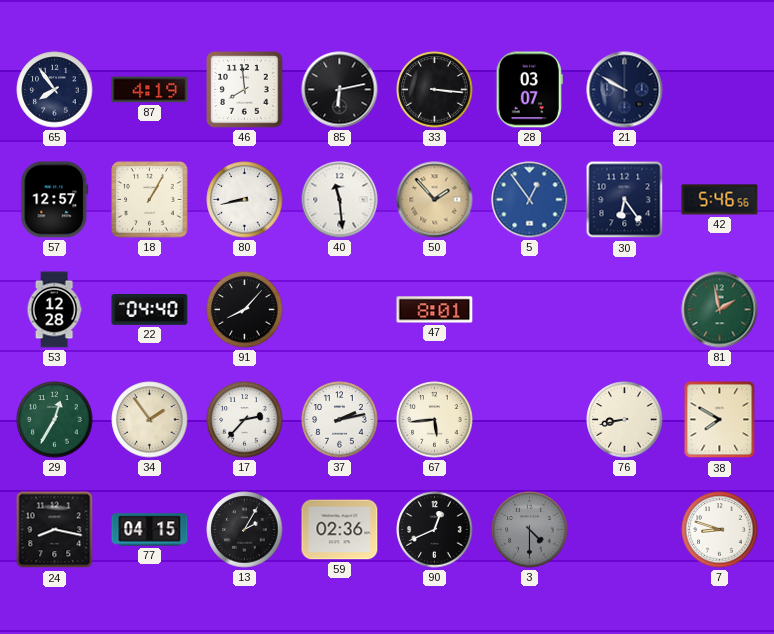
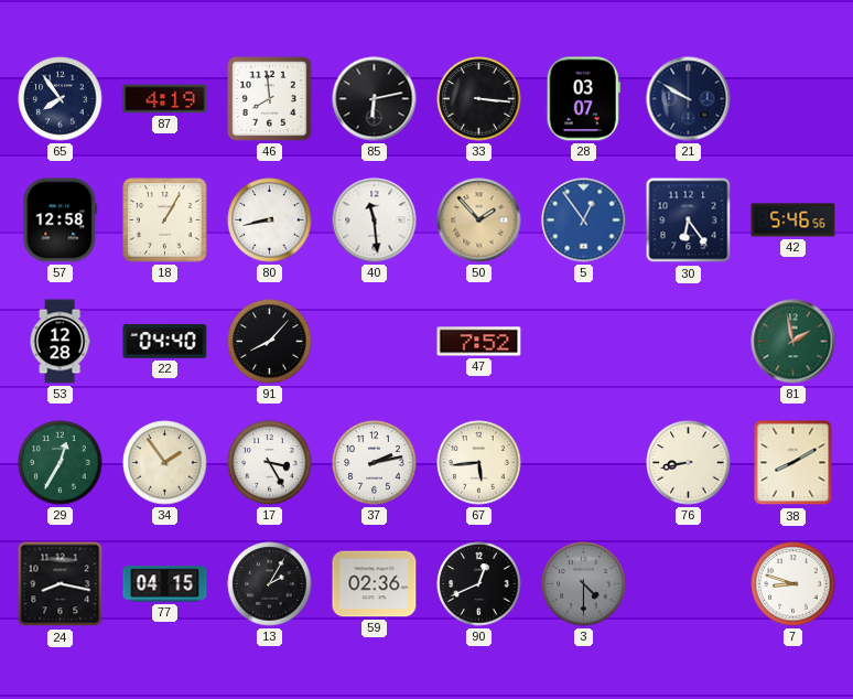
57: 12:57 -> 12:58 (61, 221)
47: 8:01 -> 7:52 (479, 342)
17: 2:37 -> 3:25 (270, 463)
38: 7:50 -> 8:10 (793, 463)
